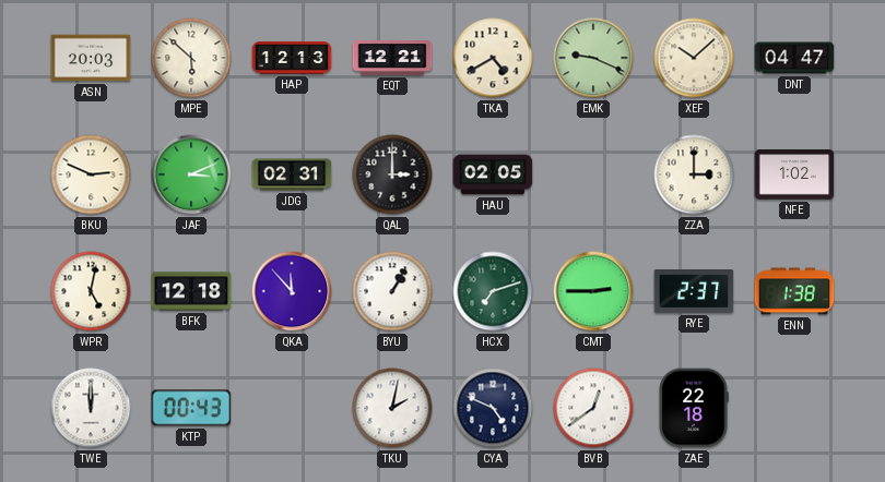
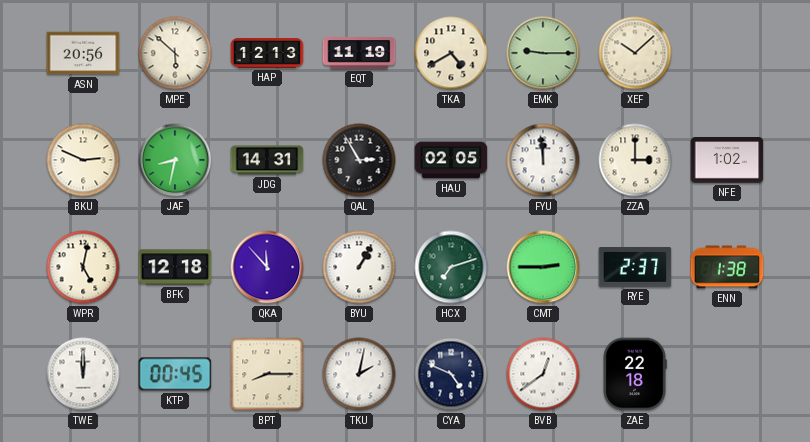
ASN: 20:03 -> 20:56 (83, 53)
EQT: 12:21 -> 11:19 (359, 54)
EMK: 9:19 -> 9:15 (543, 53)
DNT: 04:47 -> none (794, 58)
JAF: 3:11 -> 8:32 (175, 160)
JDG: 02:31 -> 14:31 (267, 160)
QAL: 3:00 -> 2:55 (359, 160)
FYU: none -> 11:59 (543, 160)
KTP: 00:43 -> 00:45 (175, 374)
BPT: none -> 8:15 (267, 374)
